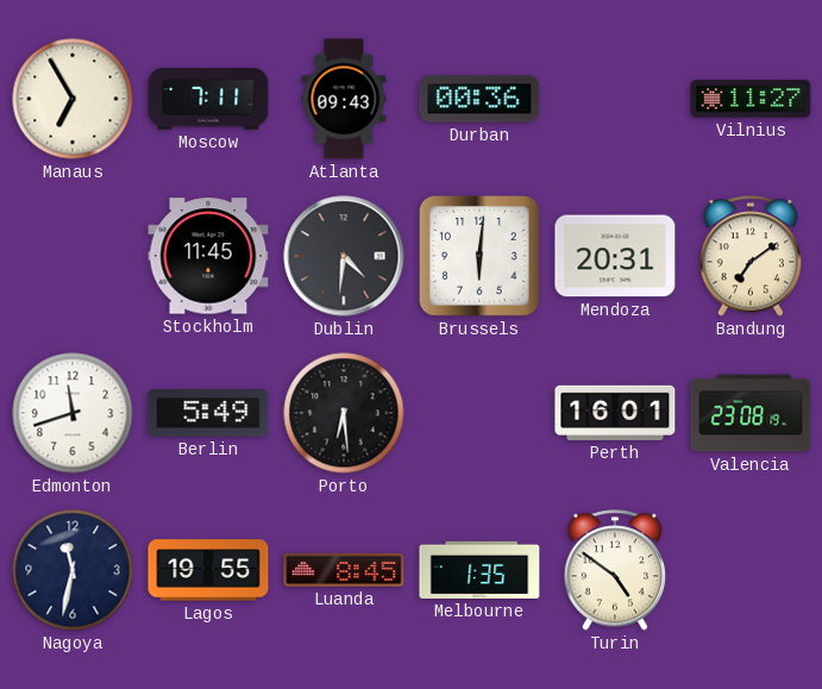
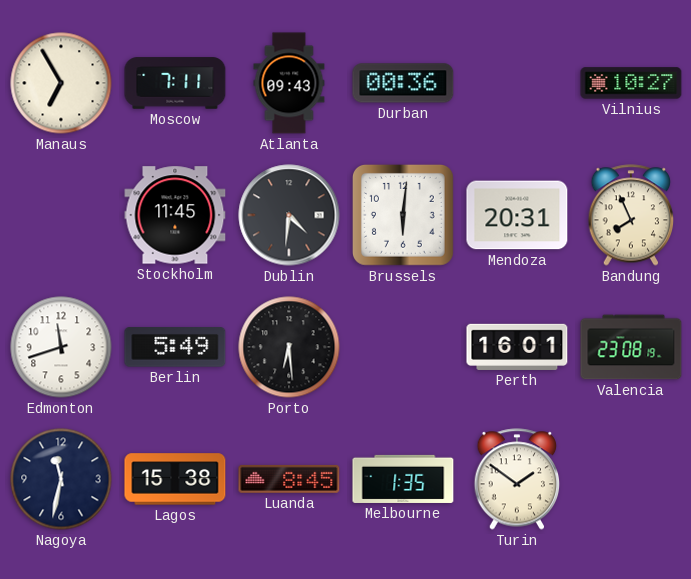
Vilnius: 11:27 -> 10:27 (631, 83)
Bandung: 7:09 -> 7:56 (631, 215)
Lagos: 19:55 -> 15:38 (175, 479)
Turin: 4:51 -> 1:51 (517, 479)
